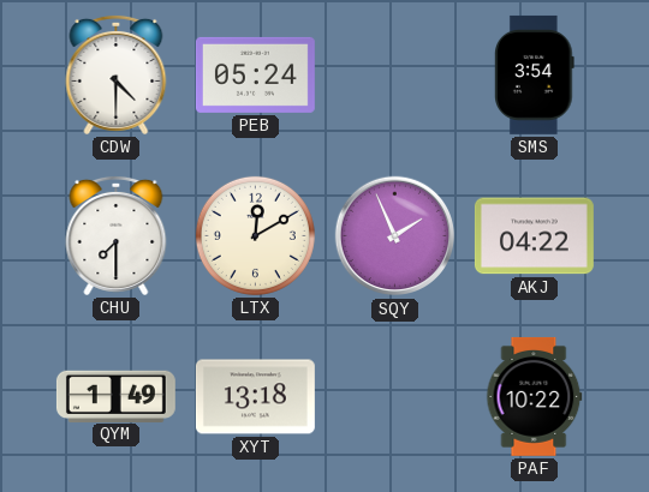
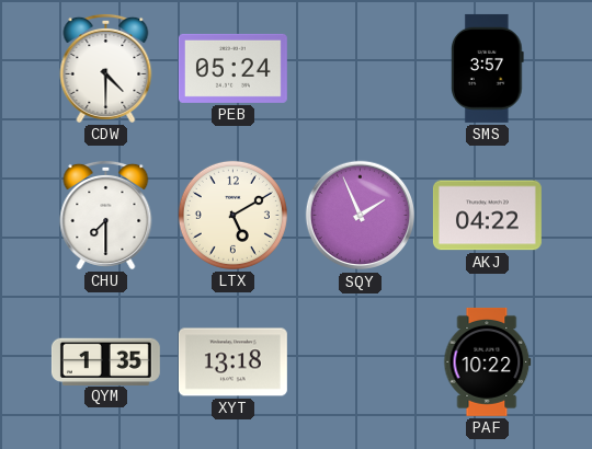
SMS: 3:54 -> 3:57 (488, 68)
LTX: 12:10 -> 5:10 (232, 215)
QYM: 1:49 -> 1:35 (105, 361)
